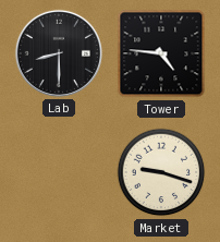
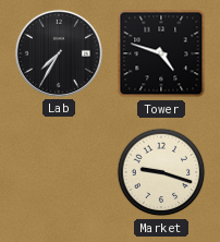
Lab: 8:30 -> 7:35 (59, 53)
Tower: 4:46 -> 4:48 (161, 53)
